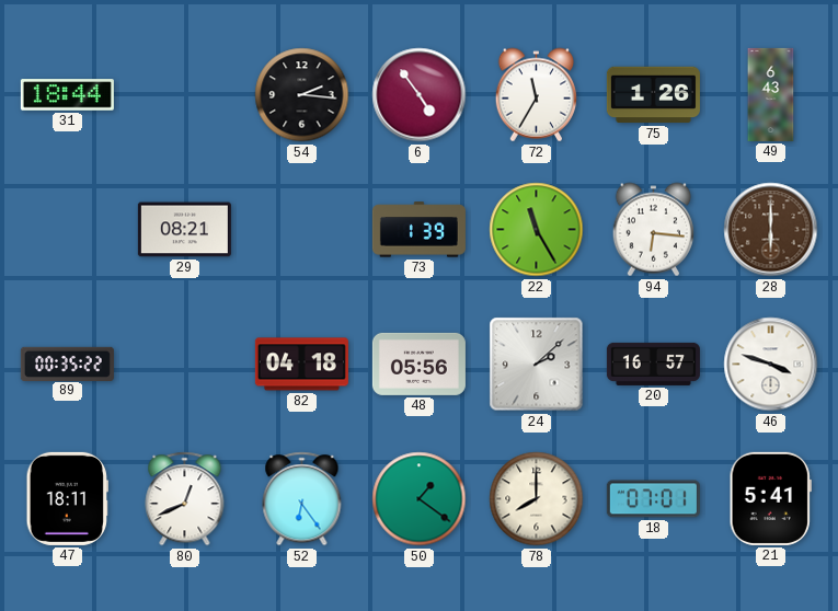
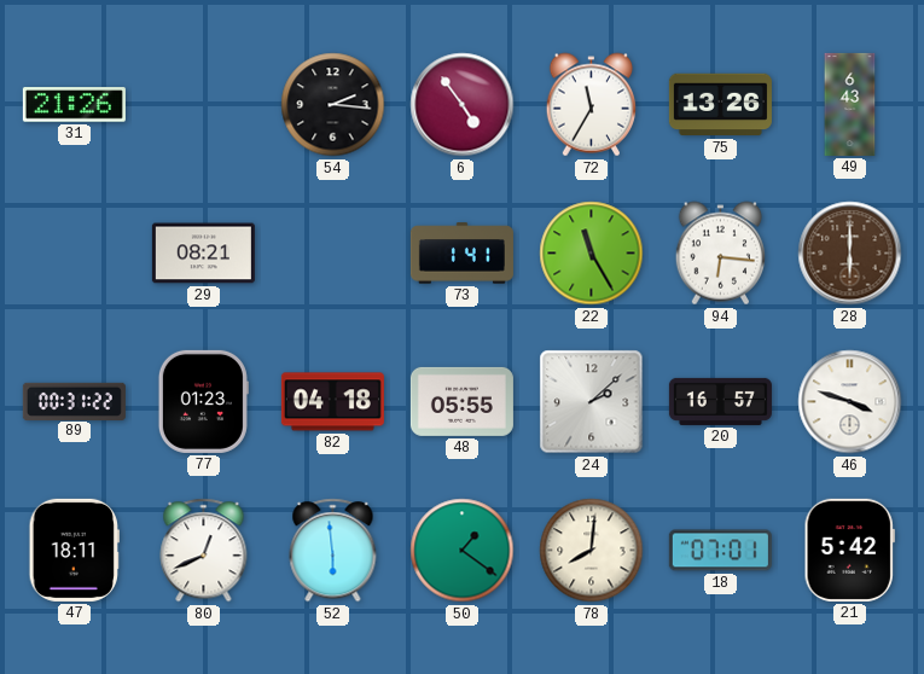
31: 18:44 -> 21:26 (74, 105)
75: 1:26 -> 13:26 (720, 105)
73: 1:39 -> 1:41 (461, 254)
89: 00:35 -> 00:31 (74, 401)
77: none -> 01:23 (203, 401)
48: 05:56 -> 05:55 (461, 401)
52: 6:24 -> 5:59 (333, 551)
78: 8:00 -> 8:01 (592, 551)
21: 5:41 -> 5:42 (849, 550)
